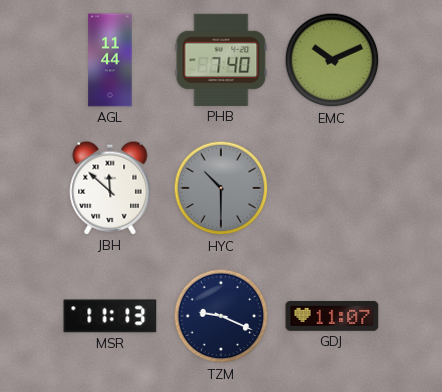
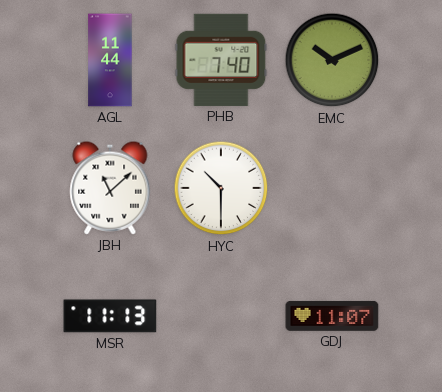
JBH: 11:52 -> 11:08 (110, 188)
HYC dial: grey -> white (221, 188)
TZM: 9:19 -> none (221, 316)
